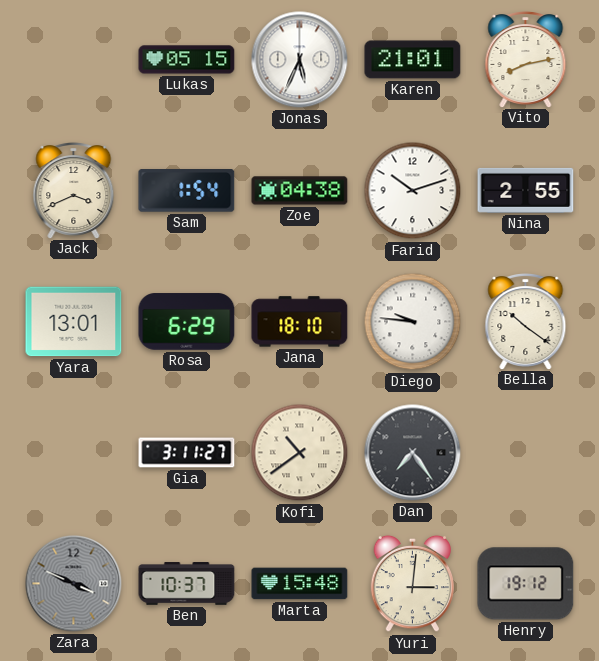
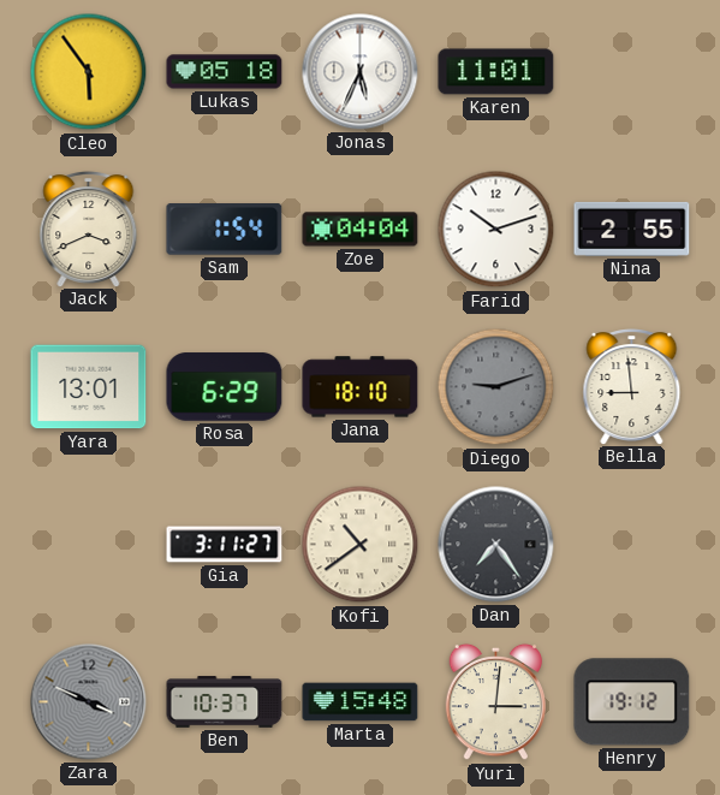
Cleo: none -> 5:54 (89, 72)
Lukas: 05:15 -> 05:18 (225, 72)
Karen: 21:01 -> 11:01 (496, 72)
Vito: 8:13 -> none (526, 60)
Zoe: 04:38 -> 04:04 (361, 230)
Diego: 9:46 -> 9:12 (496, 387)
Diego dial: white -> grey (496, 387)
Bella: 10:21 -> 8:59 (632, 387)
